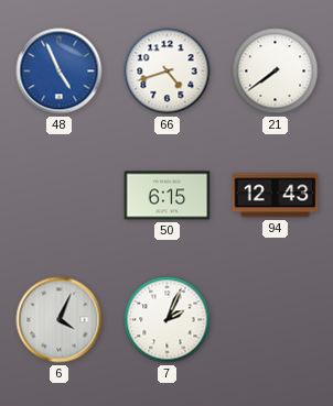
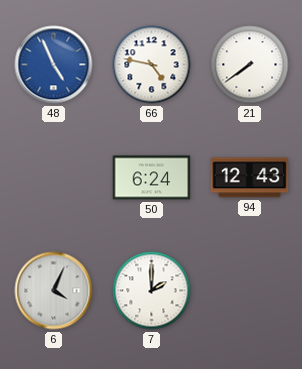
66: 4:42 -> 4:47 (152, 65)
50: 6:15 -> 6:24 (152, 178)
7: 2:04 -> 2:00 (152, 291)
